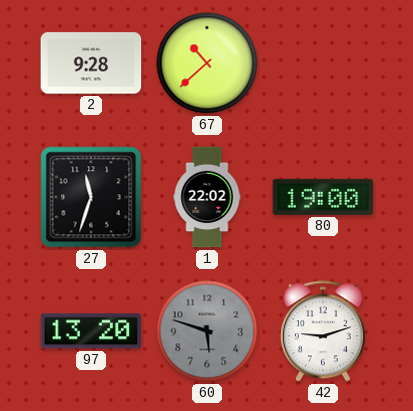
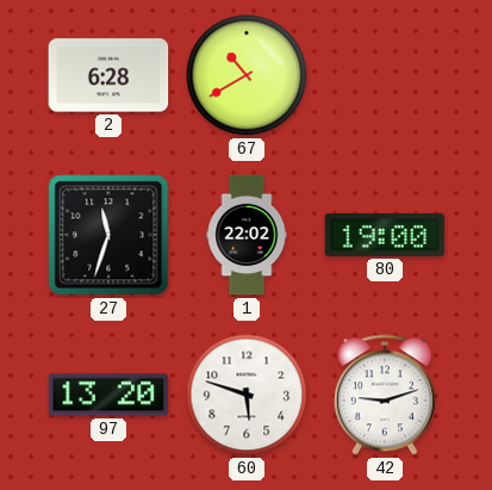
2: 9:28 -> 6:28 (108, 75)
67: 10:38 -> 10:40 (247, 75)
60 dial: grey -> white (247, 395)
